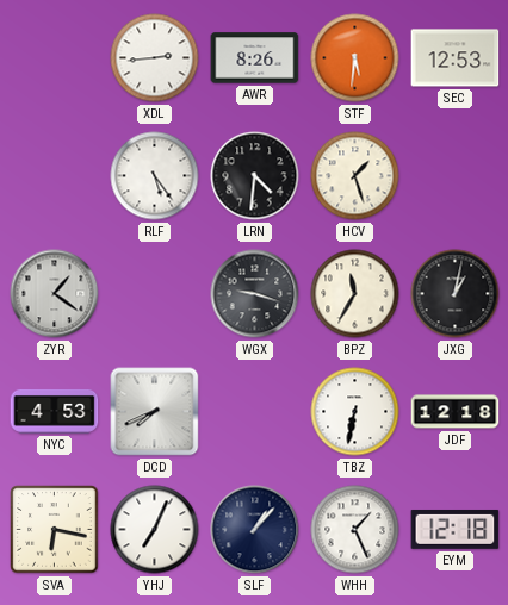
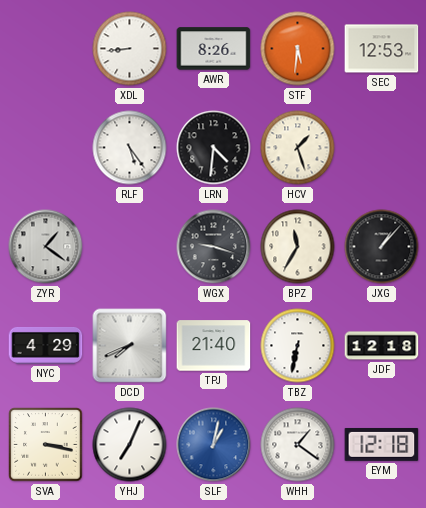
XDL: 2:44 -> 8:44 (130, 49)
JXG: 1:02 -> 1:07 (382, 247)
NYC: 4:53 -> 4:29 (46, 345)
TPJ: none -> 21:40 (214, 346)
SVA: 6:17 -> 3:17 (46, 445)
SLF: 1:07 -> 1:02 (214, 445)
SLF dial: navy -> blue (214, 445)
WHH: 1:26 -> 1:21 (298, 445)
